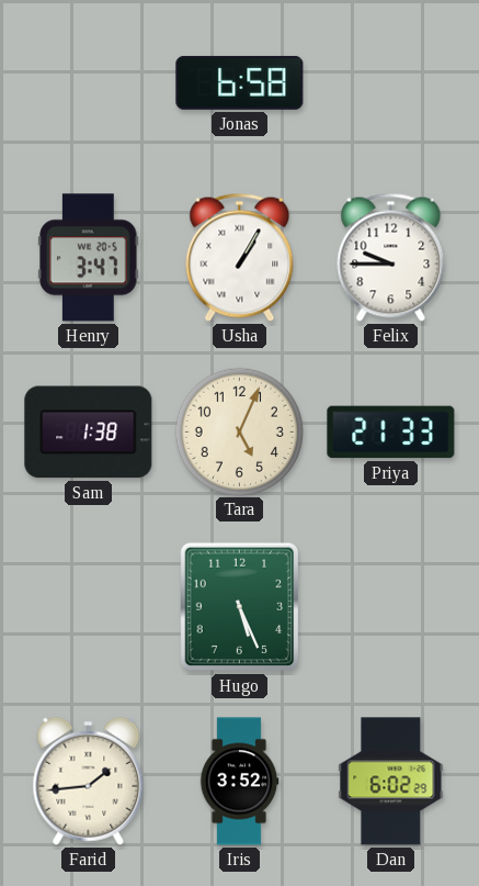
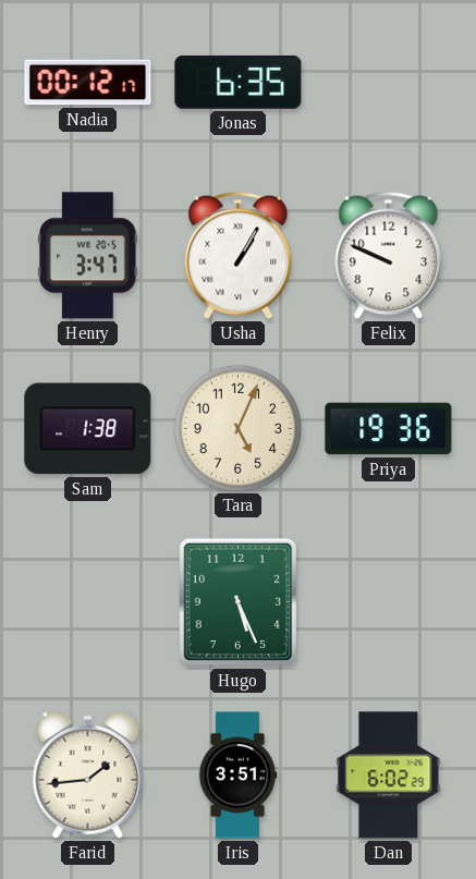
Nadia: none -> 00:12 (88, 83)
Jonas: 6:58 -> 6:35 (239, 82)
Felix: 9:45 -> 9:49 (389, 255)
Priya: 21:33 -> 19:36 (389, 429)
Iris: 3:52 -> 3:51 (237, 776)
